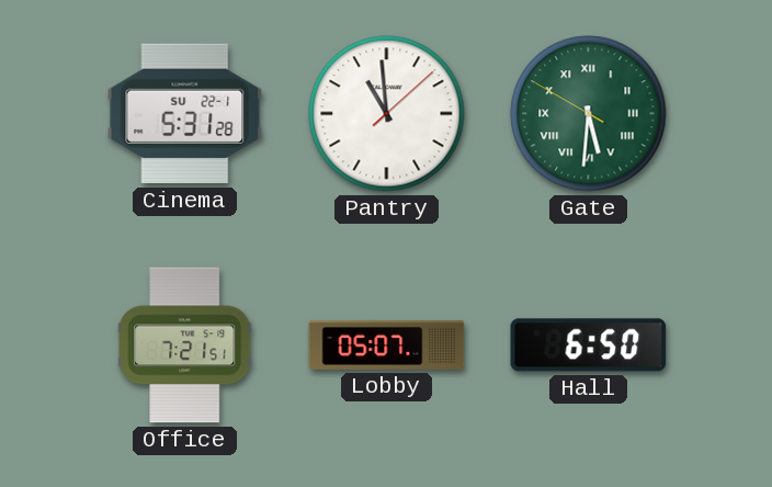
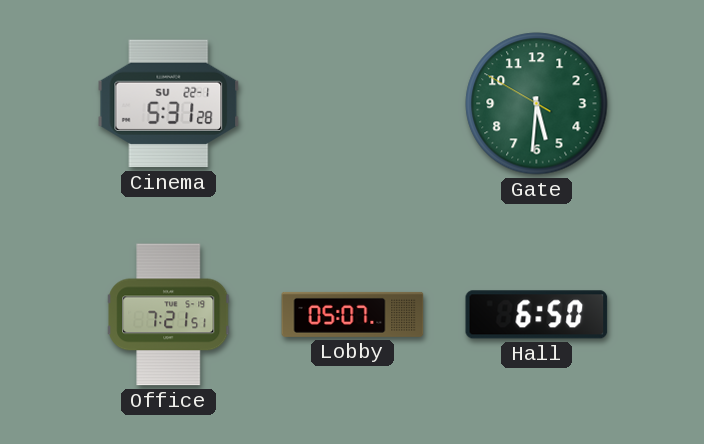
Pantry: 10:59 -> none (387, 114)
Gate numerals: Roman -> Arabic (537, 104)
